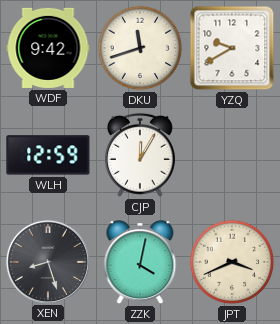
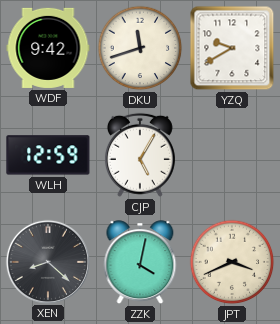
CJP: 12:05 -> 5:05 (140, 155)
XEN: 8:27 -> 8:22 (47, 261)
